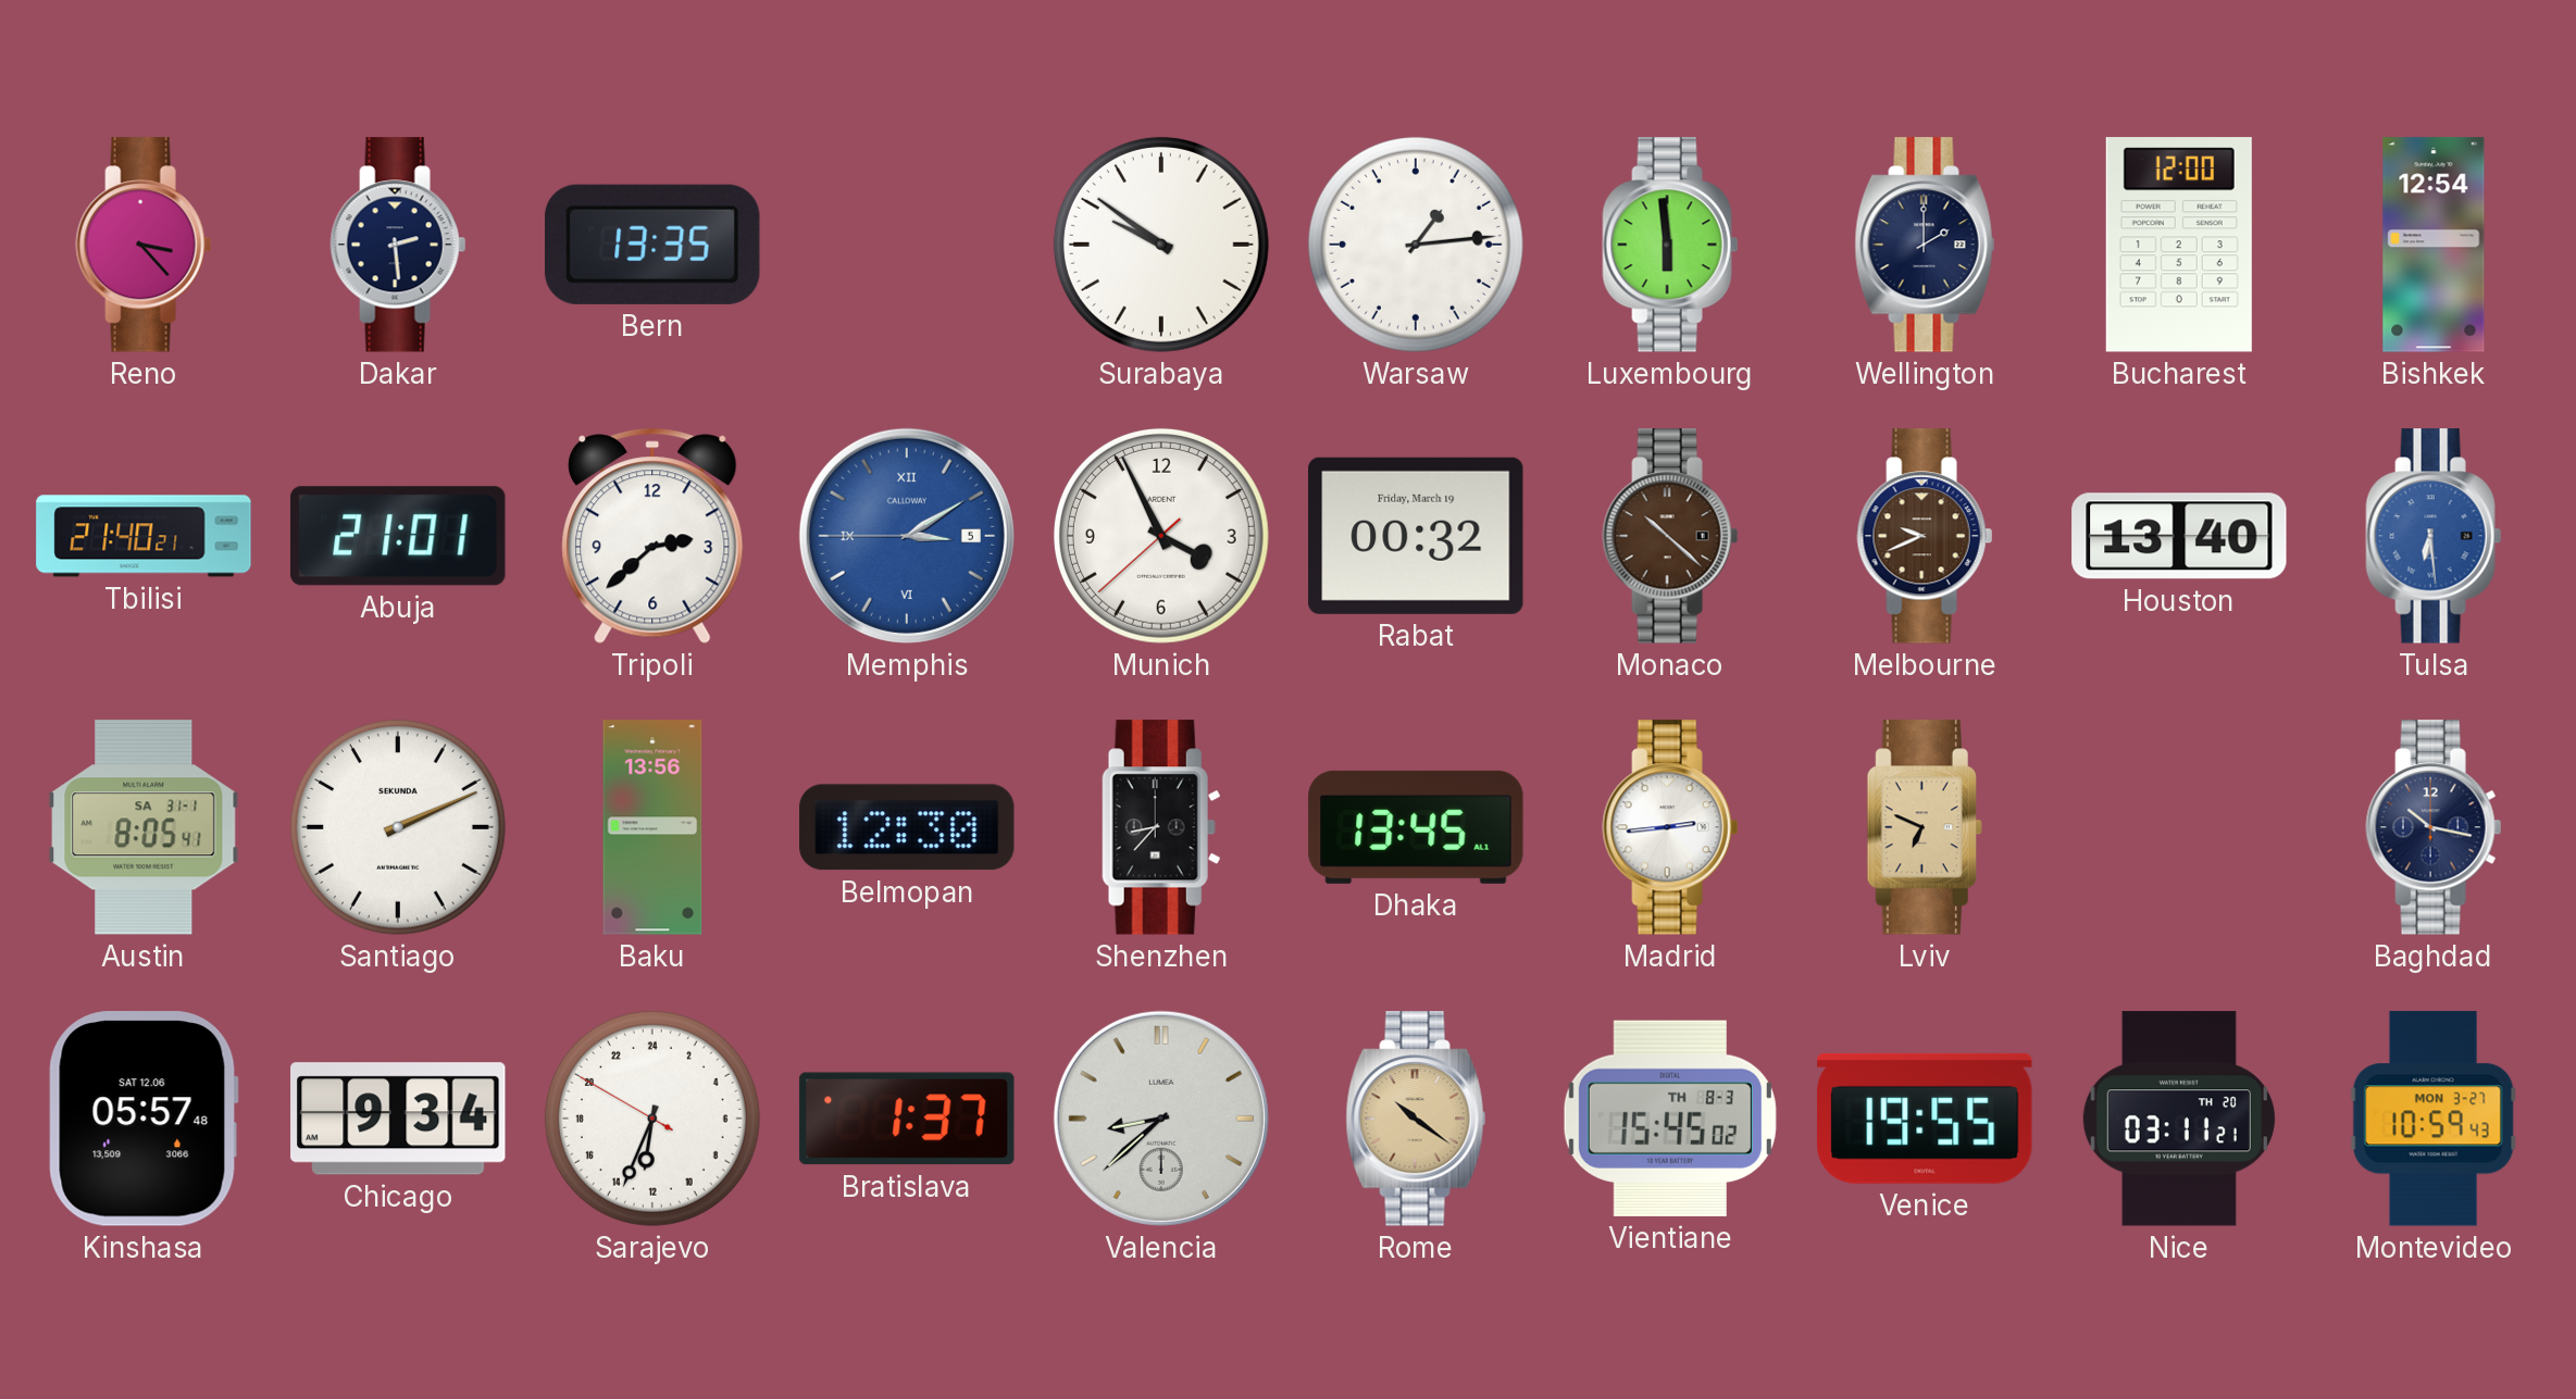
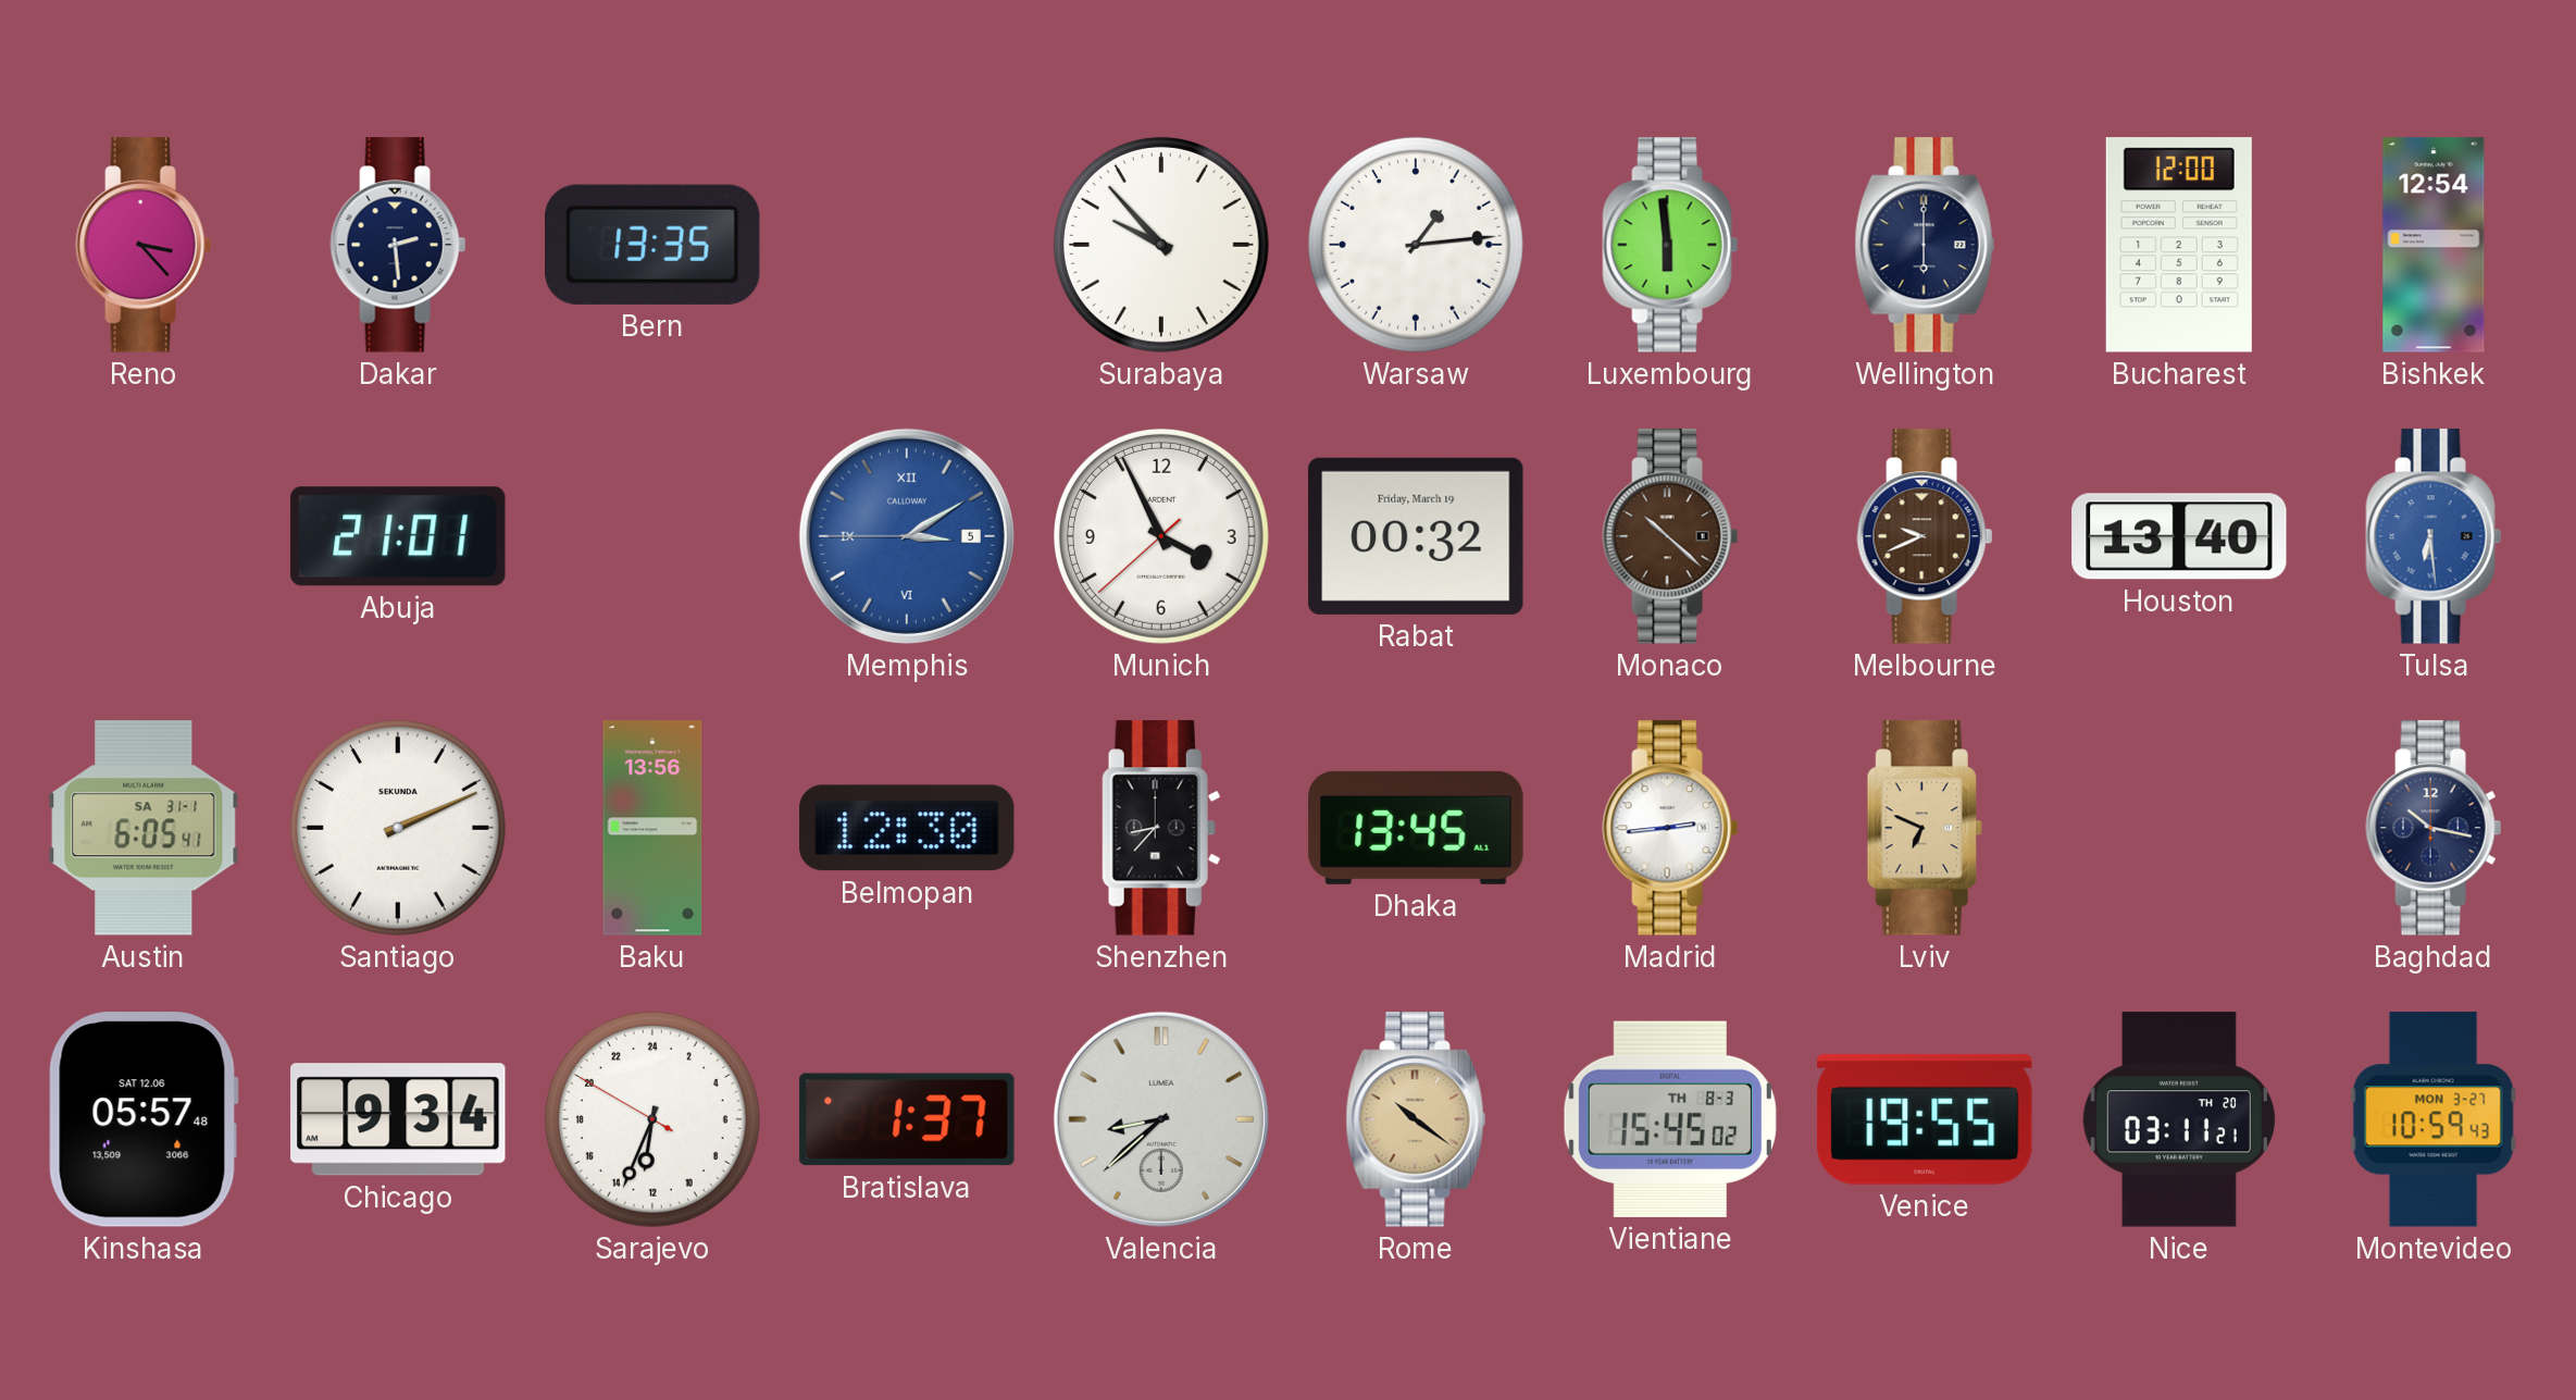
Surabaya: 9:51 -> 9:53 (1161, 245)
Wellington: 2:00 -> 6:00 (1925, 245)
Tbilisi: 21:40 -> none (144, 536)
Tripoli: 2:38 -> none (652, 536)
Austin: 8:05 -> 6:05 (144, 828)
